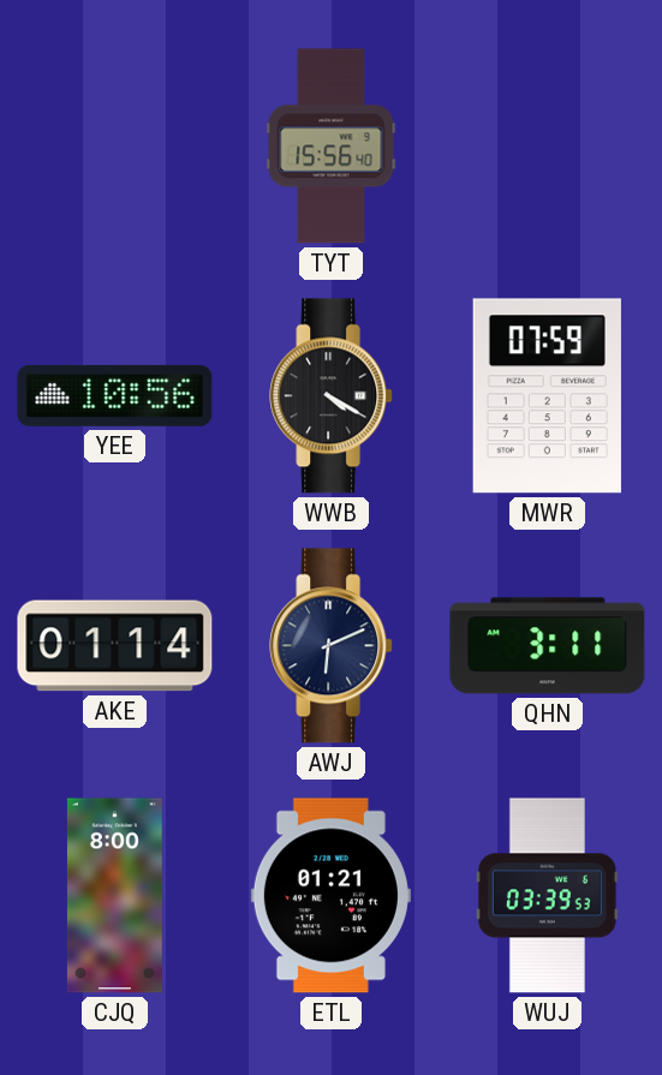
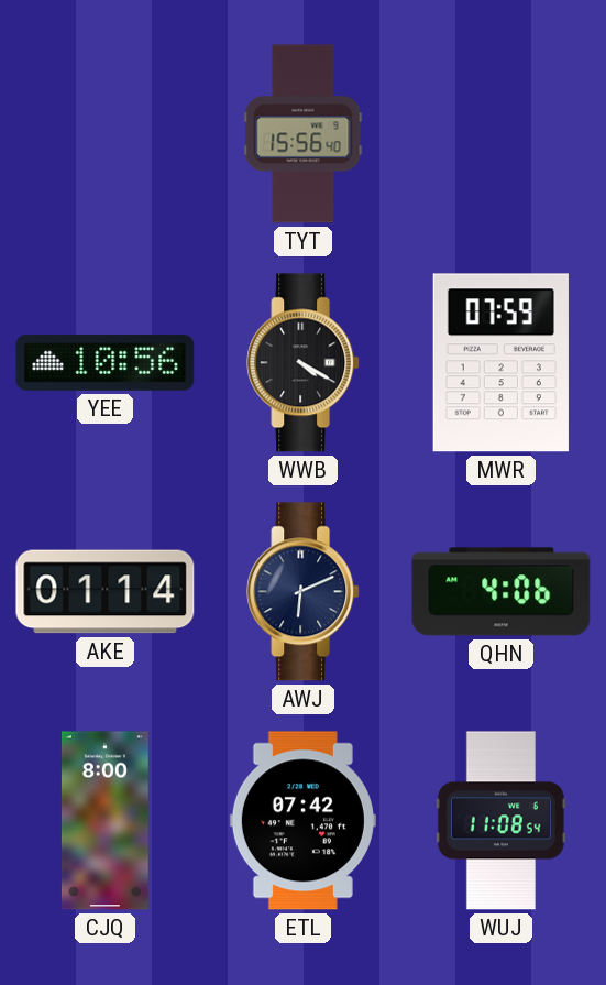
QHN: 3:11 -> 4:06 (502, 592)
ETL: 01:21 -> 07:42 (302, 821)
WUJ: 03:39 -> 11:08 (500, 821)
